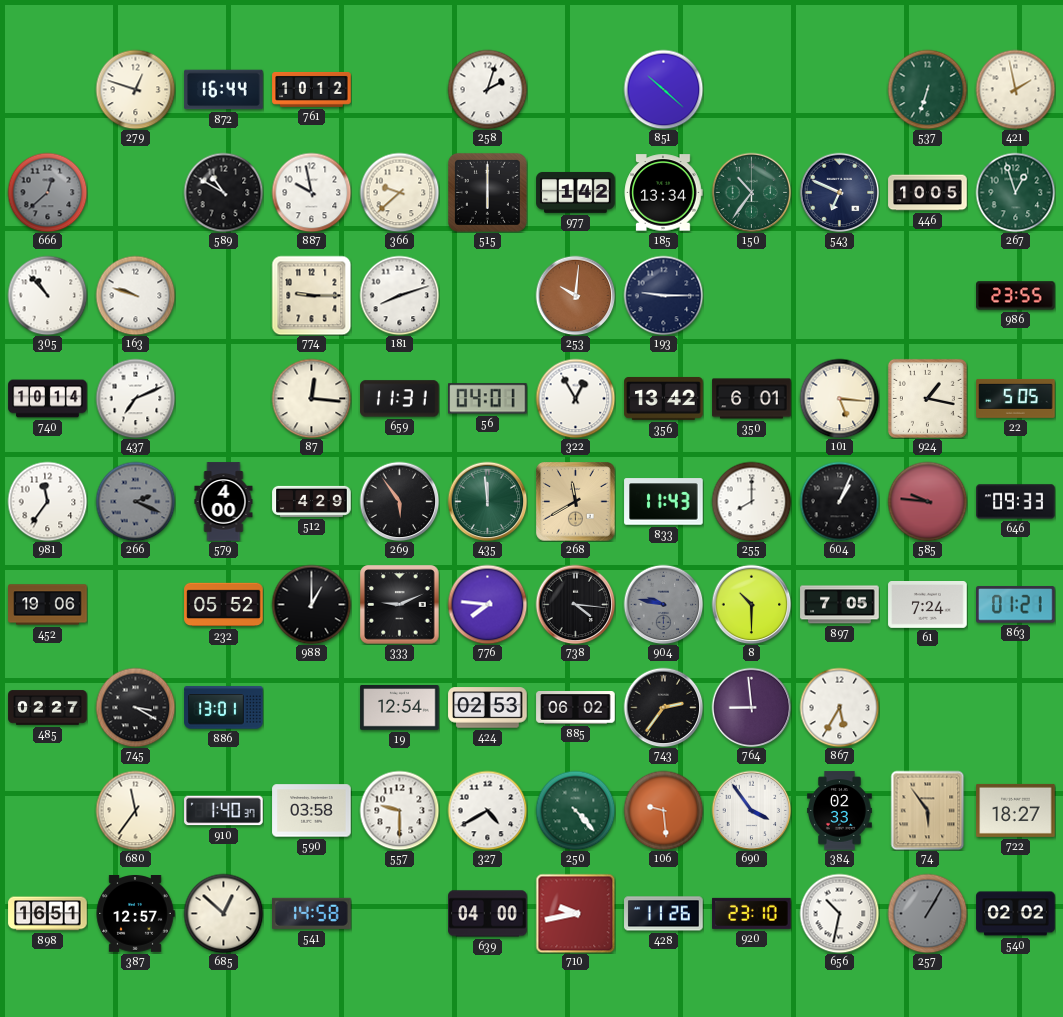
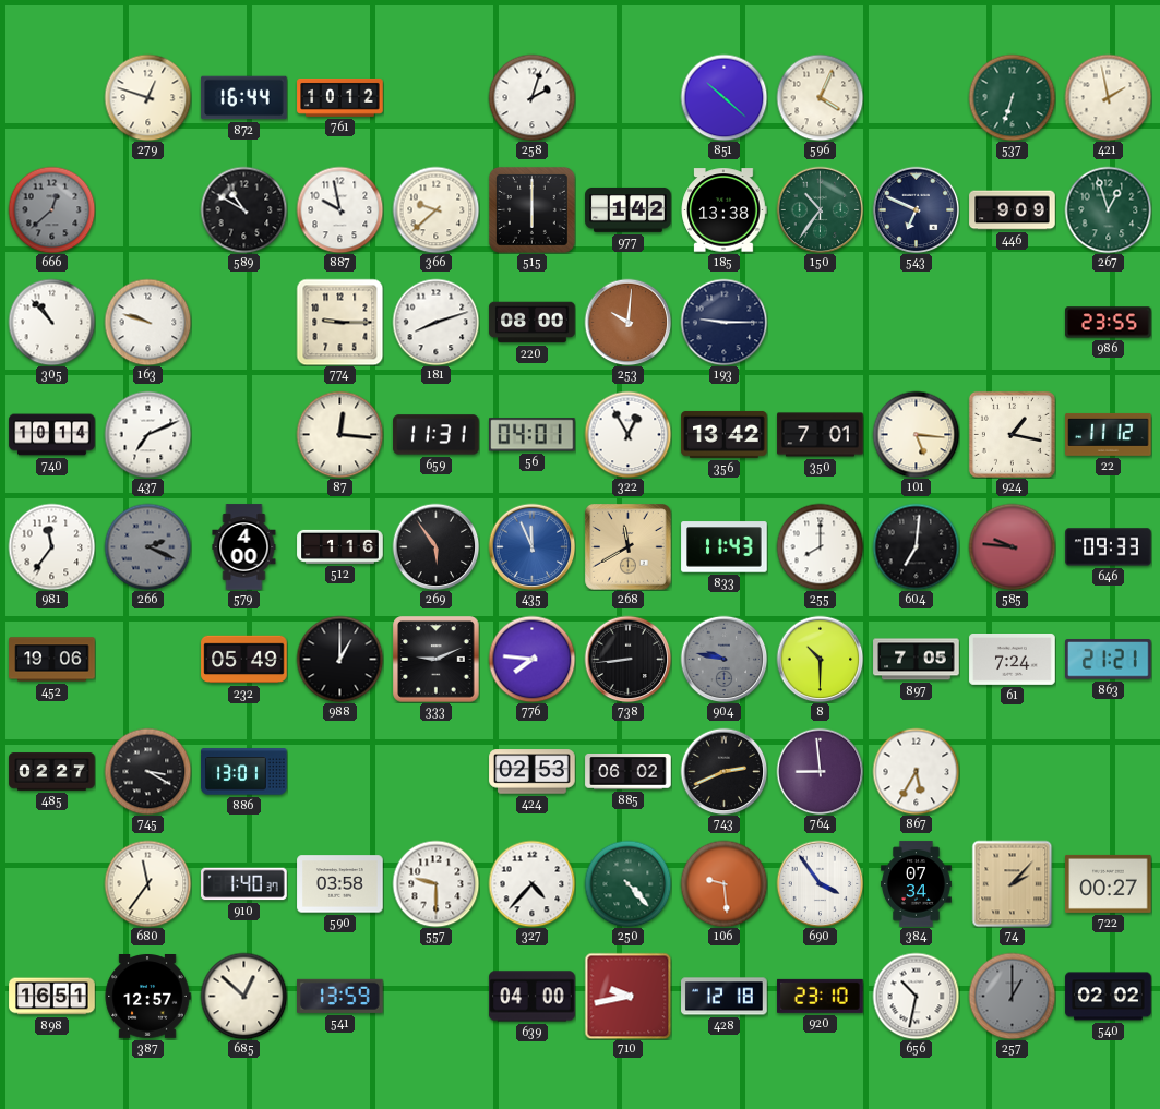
596: none -> 4:04 (820, 97)
185: 13:34 -> 13:38 (723, 210)
446: 10:05 -> 9:09 (1013, 210)
220: none -> 08:00 (533, 323)
350: 6:01 -> 7:01 (821, 435)
22: 5:05 -> 11:12 (1109, 434)
512: 4:29 -> 1:16 (340, 546)
435: 11:59 -> 11:56 (531, 546)
435 dial: green -> blue (531, 546)
604: 1:04 -> 7:01 (916, 546)
232: 05:52 -> 05:49 (244, 660)
738: 4:16 -> 8:44 (627, 659)
863: 01:21 -> 21:21 (1109, 660)
19: 12:54 -> none (400, 708)
743: 2:36 -> 2:41 (723, 771)
327: 4:40 -> 4:37 (531, 883)
384: 02:33 -> 07:34 (917, 884)
74: 5:54 -> 2:07 (1013, 883)
722: 18:27 -> 00:27 (1109, 883)
541: 14:58 -> 13:59 (340, 996)
428: 11:26 -> 12:18 (725, 997)
257: 1:05 -> 1:00 (1012, 996)
